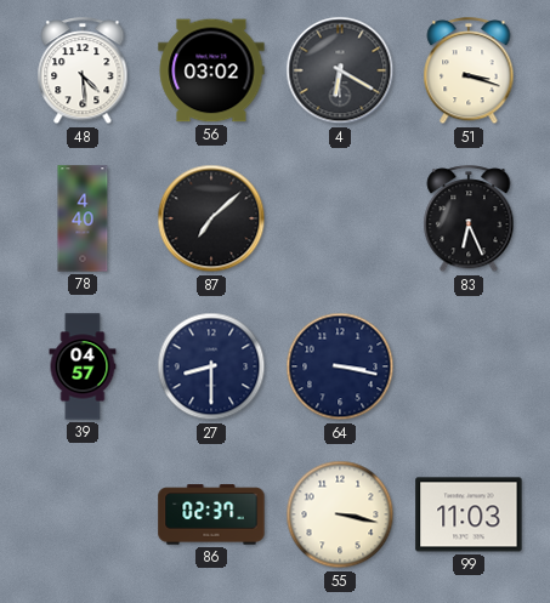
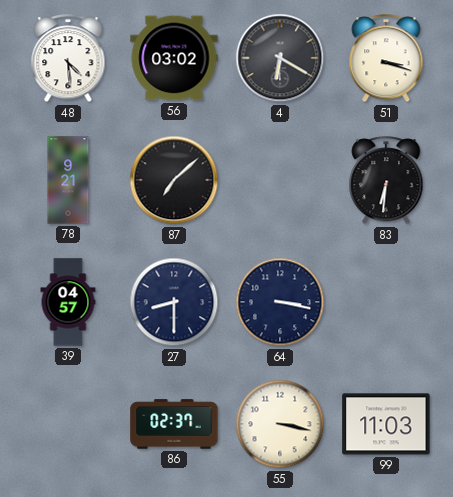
78: 4:40 -> 9:21 (68, 180)
83: 6:26 -> 6:31 (386, 181)
